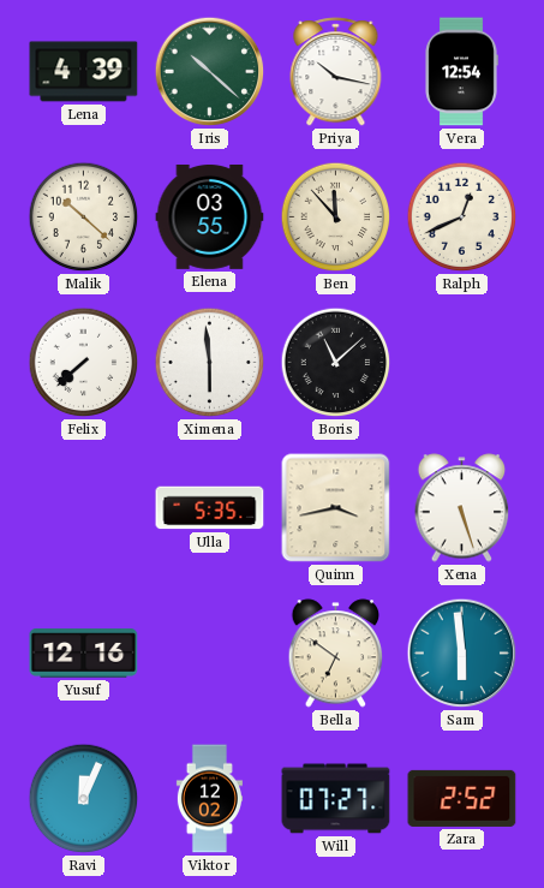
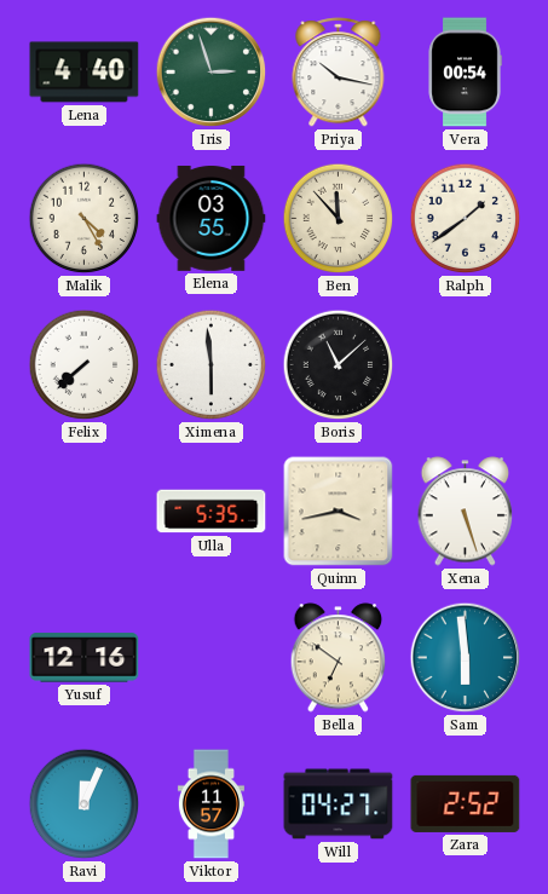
Lena: 4:39 -> 4:40 (85, 73)
Iris: 10:22 -> 2:57 (212, 73)
Vera: 12:54 -> 00:54 (465, 73)
Malik: 10:22 -> 4:25 (85, 219)
Ralph: 12:41 -> 1:39 (466, 219)
Viktor: 12:02 -> 11:57 (210, 804)
Will: 07:27 -> 04:27 (339, 804)
